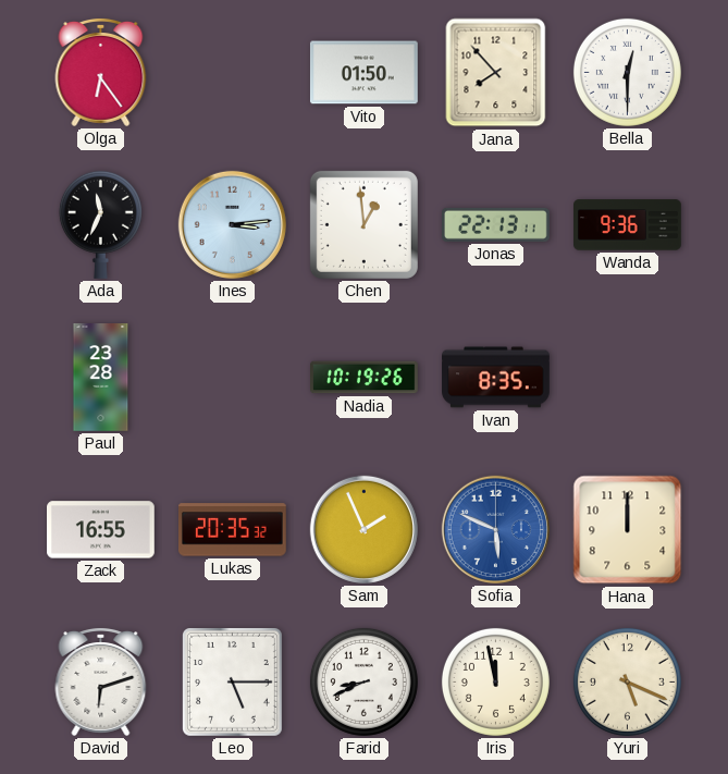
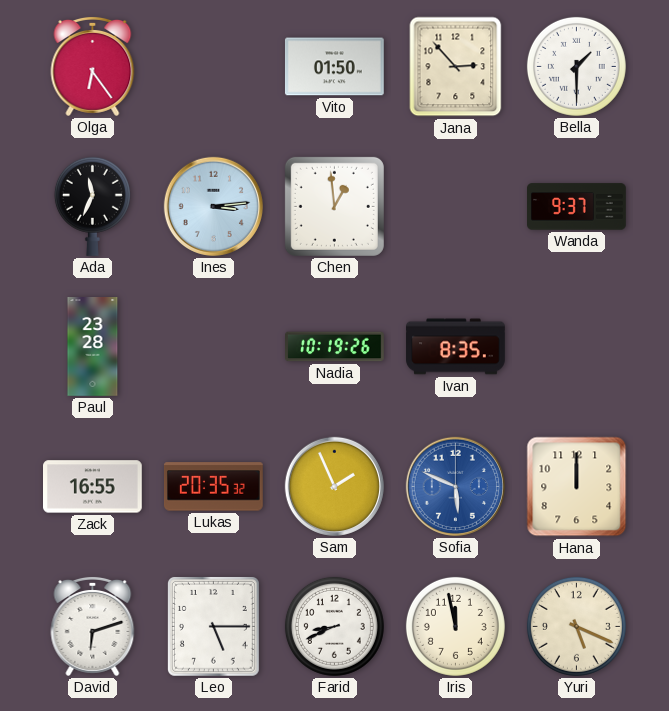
Jana: 7:53 -> 2:53 (456, 67)
Bella: 12:30 -> 1:30 (576, 66)
Jonas: 22:13 -> none (495, 224)
Wanda: 9:36 -> 9:37 (577, 207)
